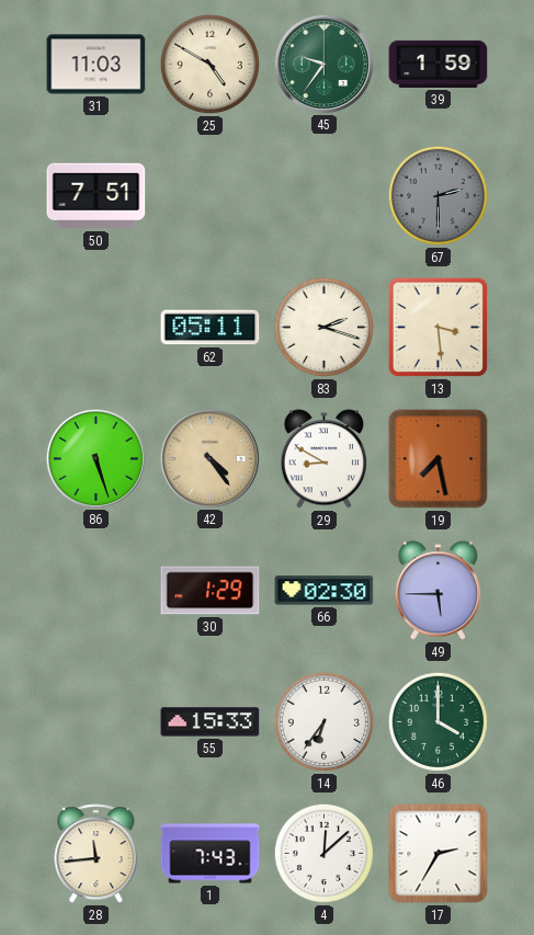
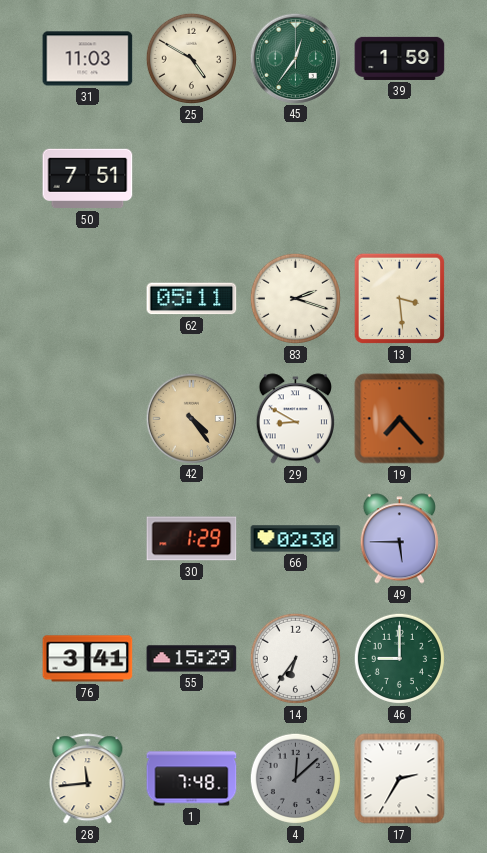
45: 9:36 -> 12:36 (295, 58)
67: 2:30 -> none (438, 195)
86: 5:27 -> none (95, 458)
19: 7:28 -> 7:23 (400, 419)
76: none -> 3:41 (88, 659)
55: 15:33 -> 15:29 (192, 659)
46: 4:00 -> 9:00 (399, 658)
1: 7:43 -> 7:48 (192, 779)
4 dial: white -> grey (295, 778)
